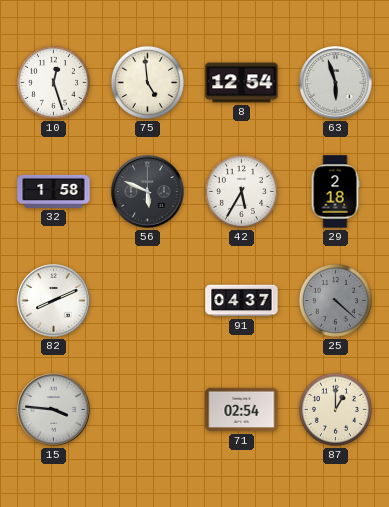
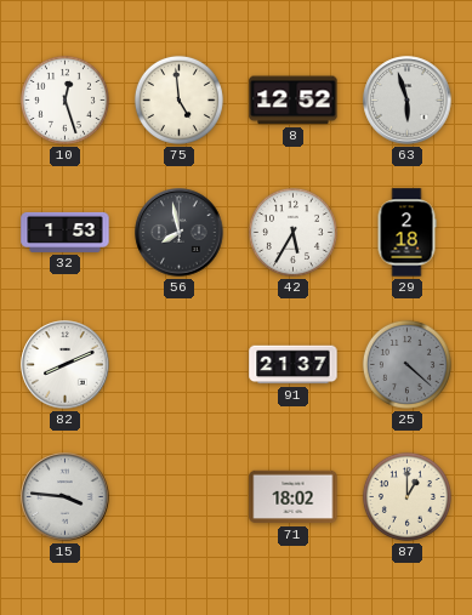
8: 12:54 -> 12:52 (294, 101)
32: 1:58 -> 1:53 (66, 232)
56: 5:49 -> 7:58 (180, 233)
91: 04:37 -> 21:37 (294, 365)
71: 02:54 -> 18:02 (294, 497)
